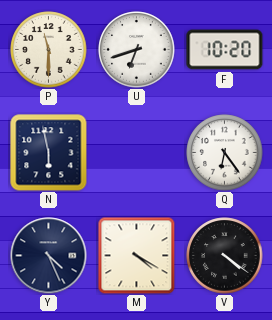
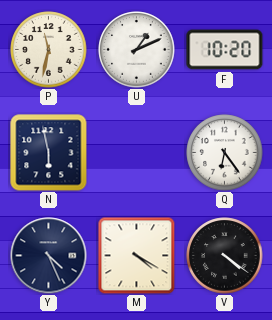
P: 11:30 -> 11:32 (49, 50)
U: 6:42 -> 1:11 (137, 50)
